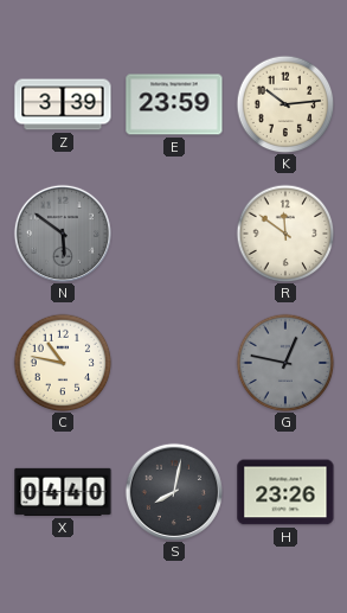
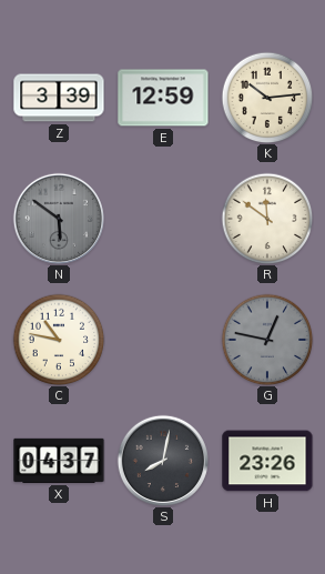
E: 23:59 -> 12:59 (163, 98)
X: 04:40 -> 04:37 (59, 461)
